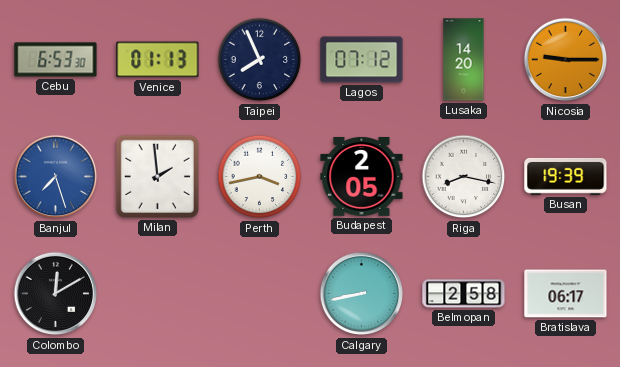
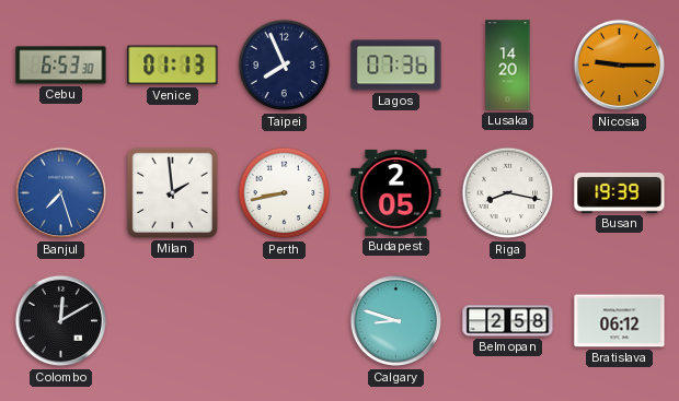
Lagos: 07:12 -> 07:36 (396, 66)
Perth: 3:43 -> 8:43 (285, 193)
Calgary: 8:43 -> 8:48 (396, 321)
Bratislava: 06:17 -> 06:12 (620, 321)
